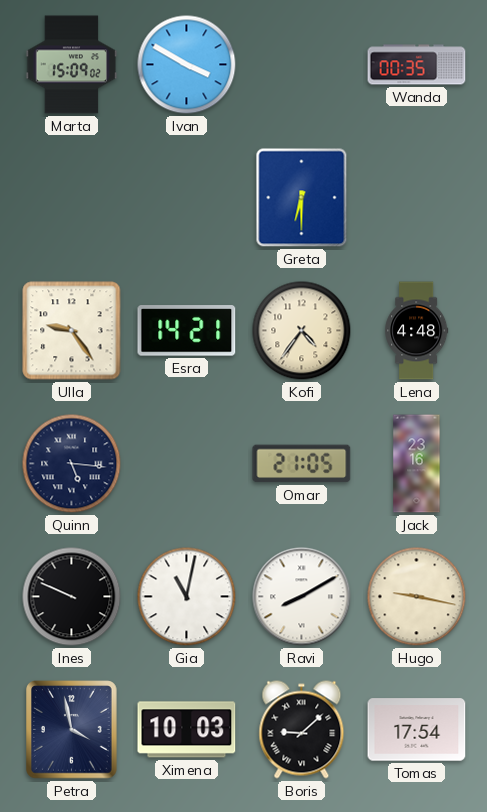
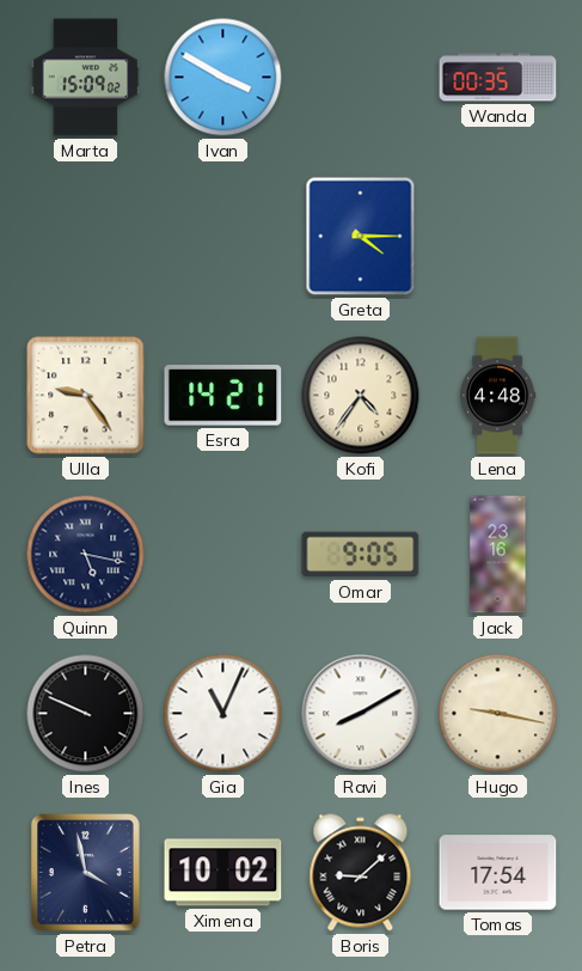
Greta: 6:30 -> 4:15 (361, 237)
Quinn: 5:16 -> 5:17 (86, 555)
Omar: 21:05 -> 9:05 (361, 555)
Gia: 11:02 -> 11:04 (223, 714)
Ximena: 10:03 -> 10:02 (223, 873)
